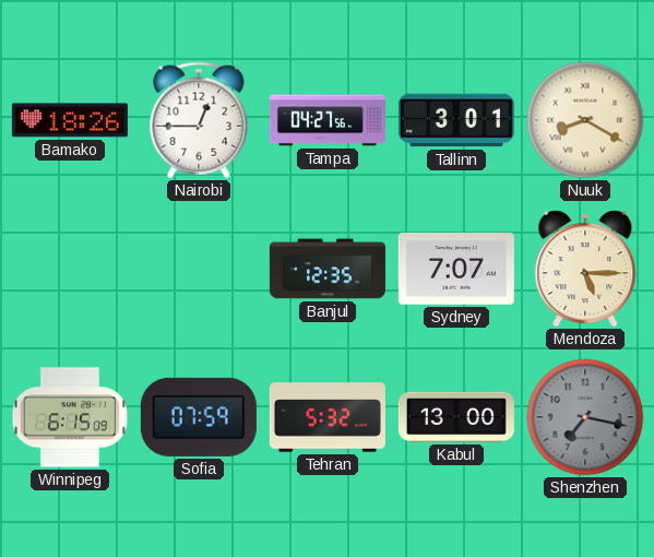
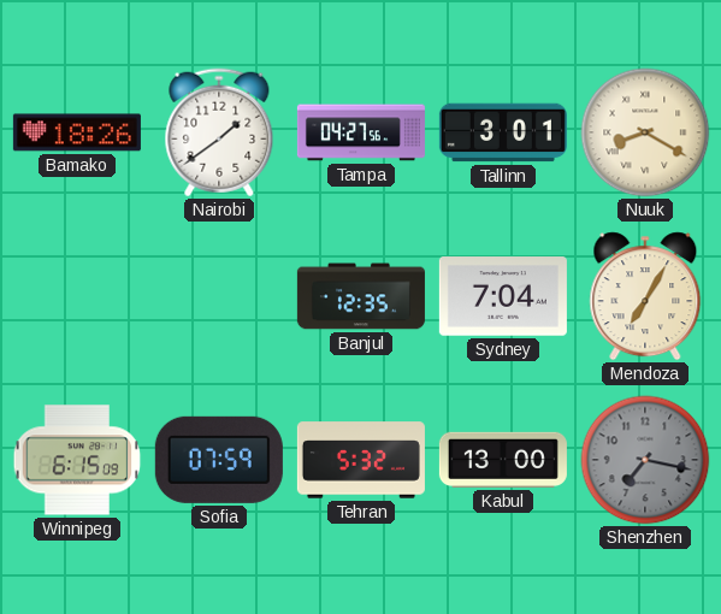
Nairobi: 12:45 -> 1:39 (219, 132)
Sydney: 7:07 -> 7:04 (503, 296)
Mendoza: 5:15 -> 7:05 (645, 296)
